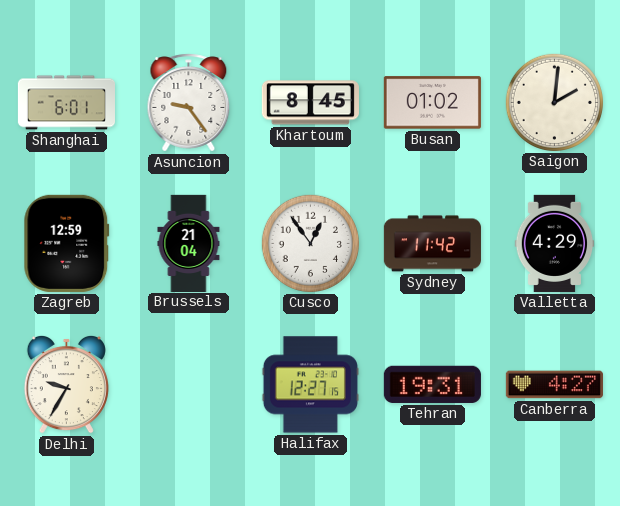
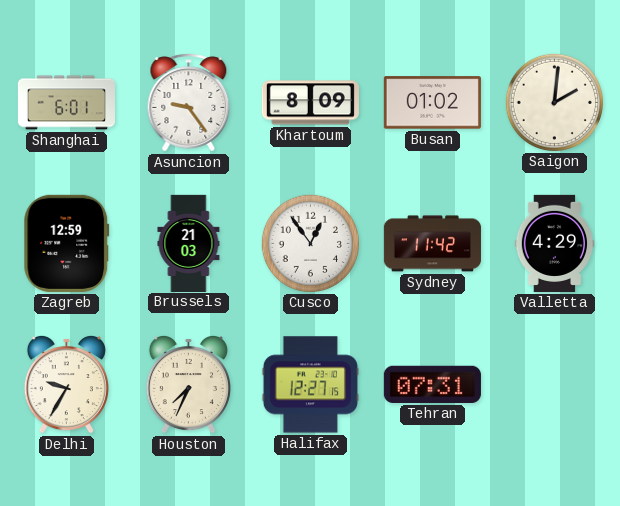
Khartoum: 8:45 -> 8:09 (310, 103)
Brussels: 21:04 -> 21:03 (189, 243)
Houston: none -> 7:34 (188, 384)
Tehran: 19:31 -> 07:31 (432, 384)
Canberra: 4:27 -> none (554, 385)
